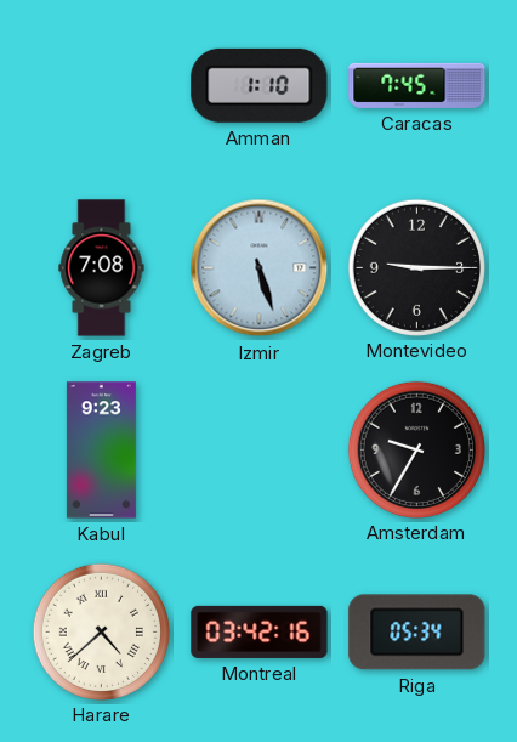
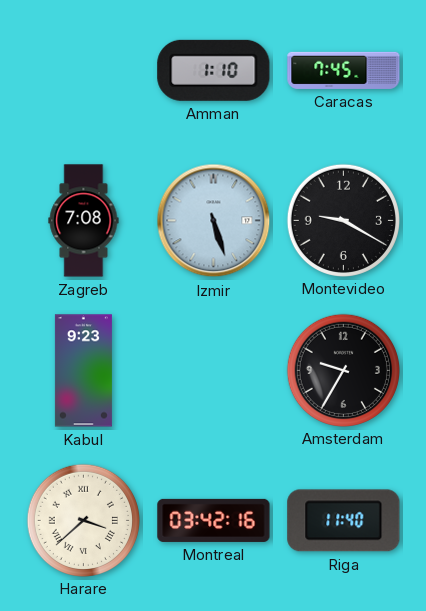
Montevideo: 9:15 -> 9:20 (343, 220)
Harare: 4:38 -> 3:38 (83, 520)
Riga: 05:34 -> 11:40 (344, 521)
